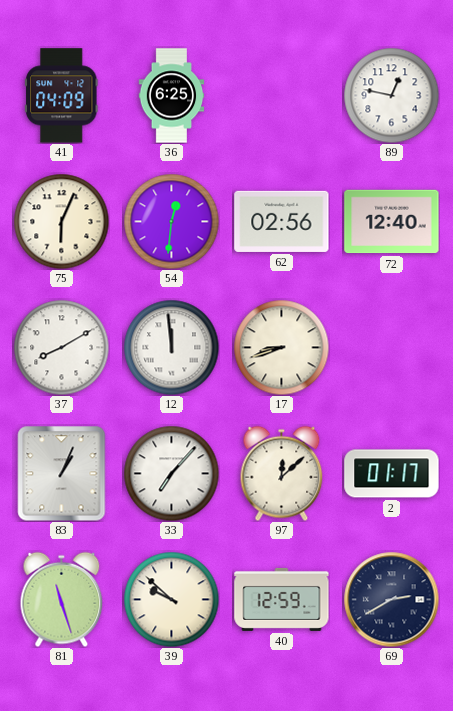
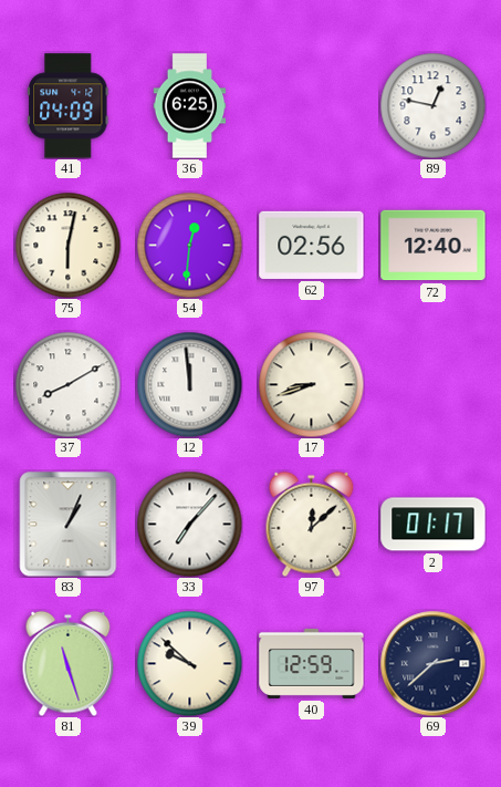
75: 6:04 -> 6:02 (67, 245)
69: 2:40 -> 2:38 (432, 663)
